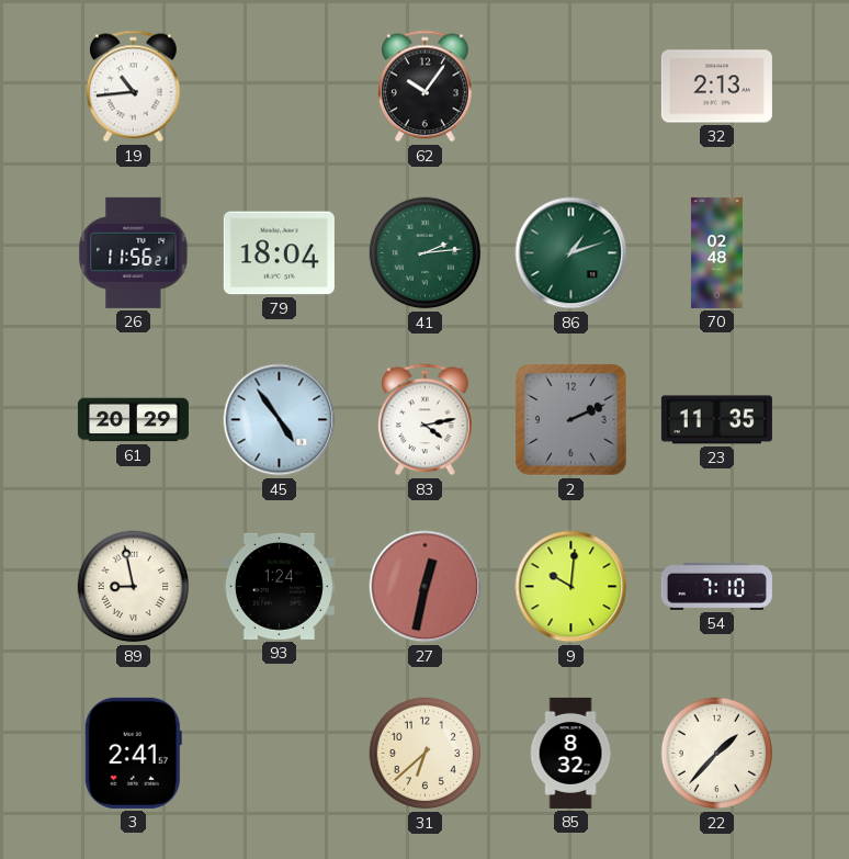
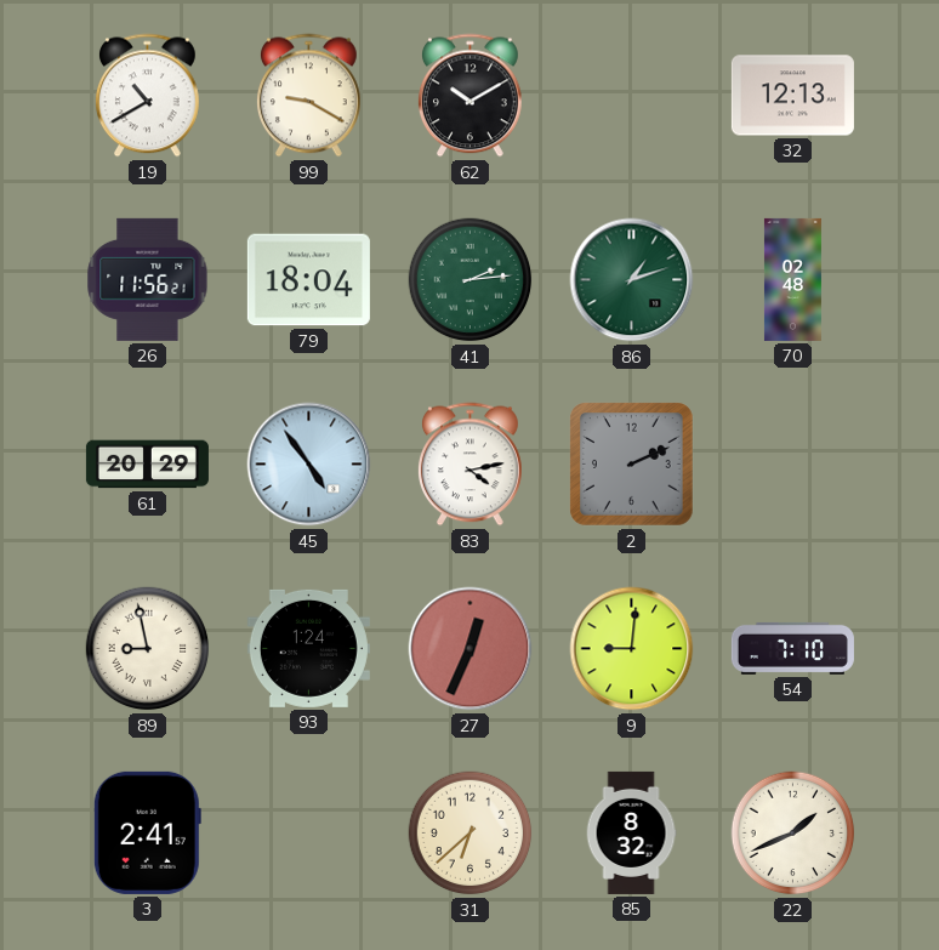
19: 10:44 -> 10:40 (148, 96)
99: none -> 9:20 (309, 96)
62: 10:06 -> 10:10 (471, 96)
32: 2:13 -> 12:13 (792, 96)
23: 11:35 -> none (716, 420)
27: 12:32 -> 12:34 (471, 649)
9: 10:01 -> 9:01 (632, 649)
22: 1:37 -> 1:41 (793, 834)
